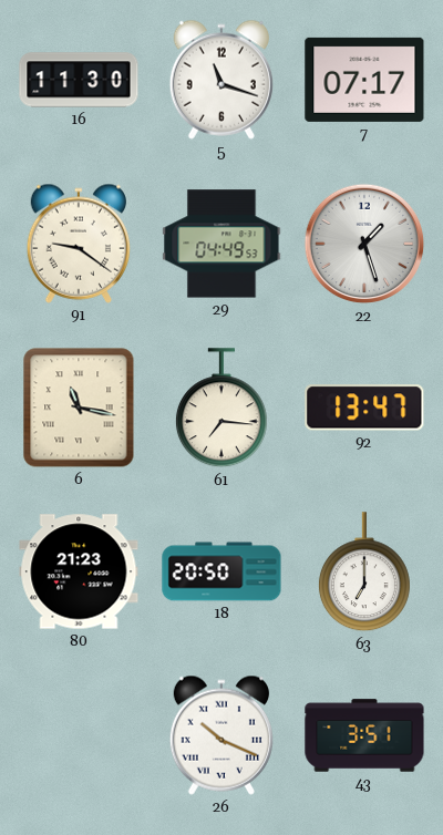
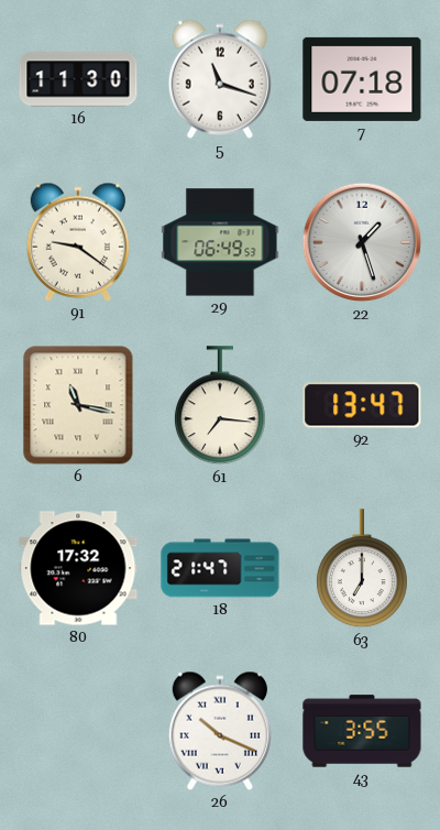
7: 07:17 -> 07:18 (362, 79)
29: 04:49 -> 06:49 (220, 242)
80: 21:23 -> 17:32 (78, 568)
18: 20:50 -> 21:47 (220, 568)
43: 3:51 -> 3:55 (362, 731)
